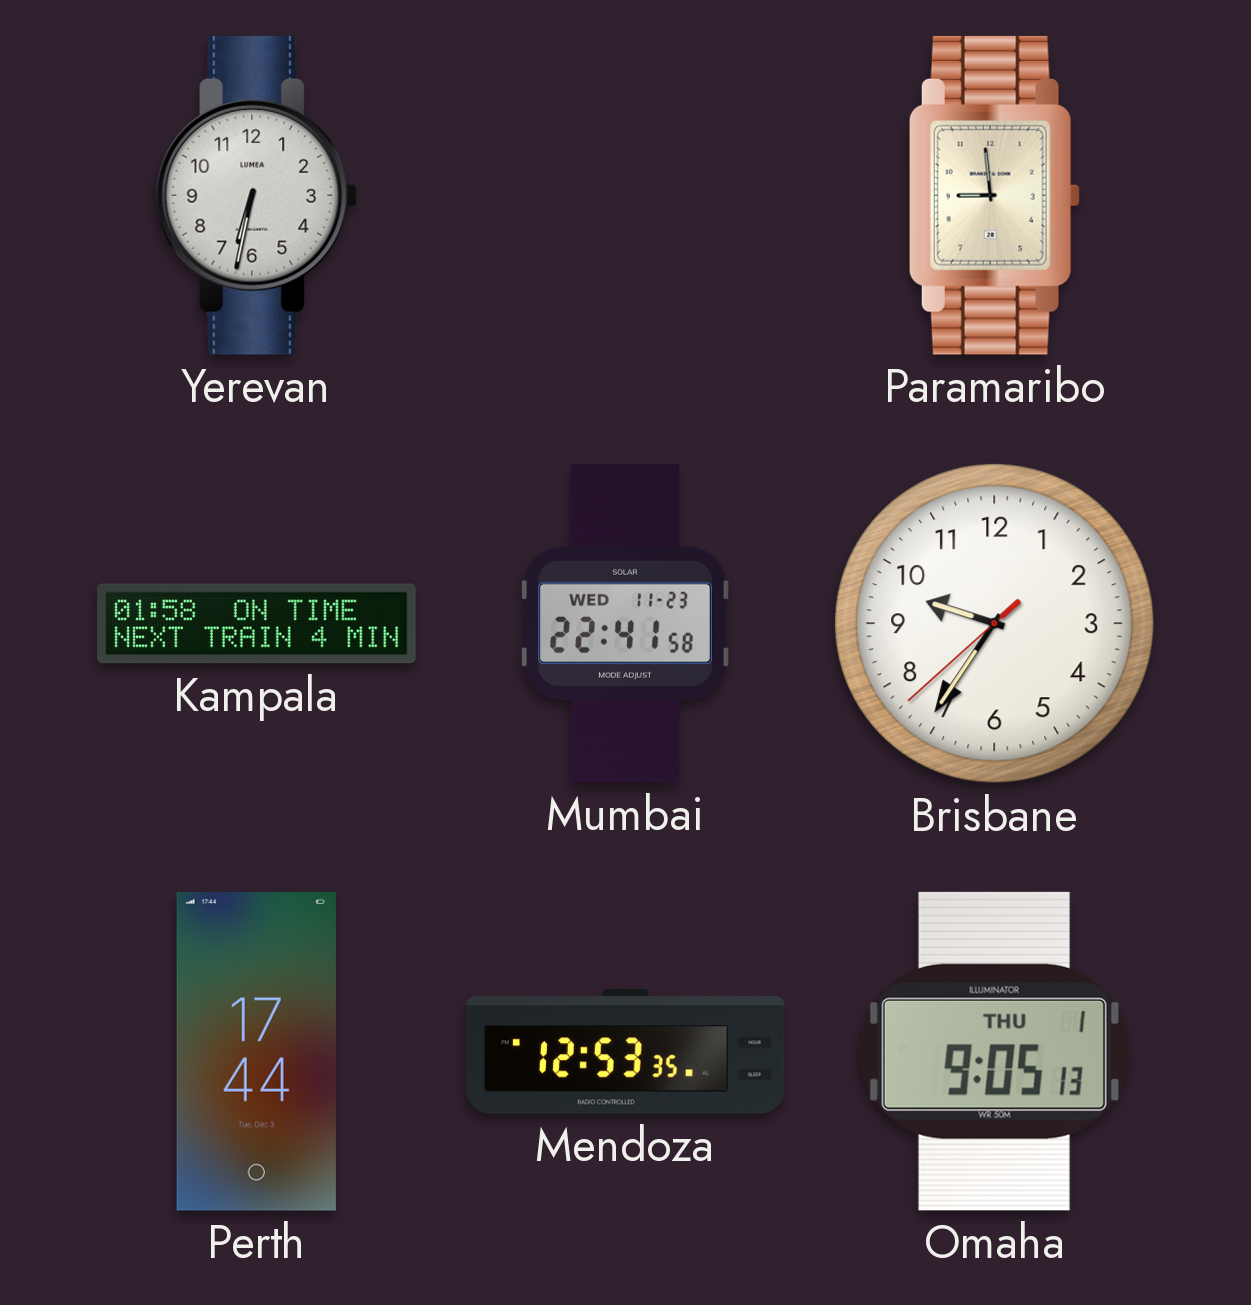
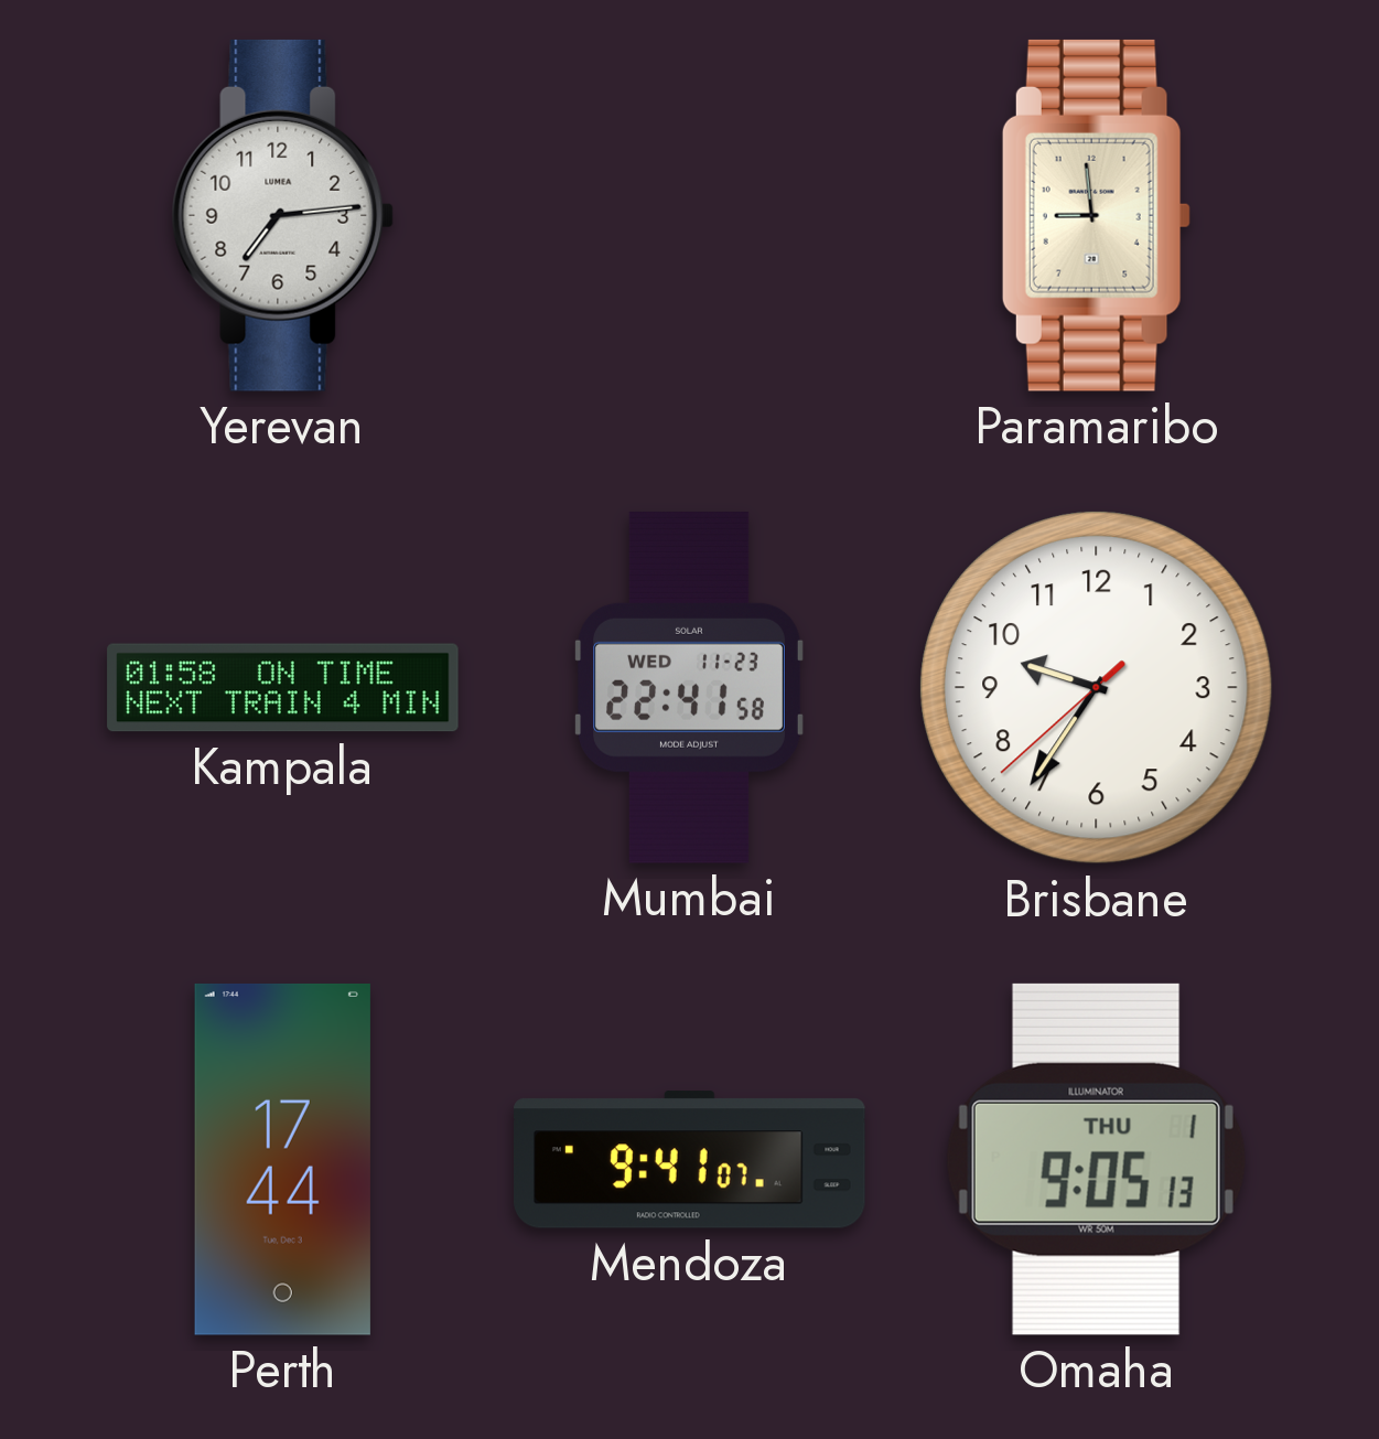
Yerevan: 6:32 -> 7:14 (283, 215)
Mendoza: 12:53 -> 9:41 (690, 1160)
